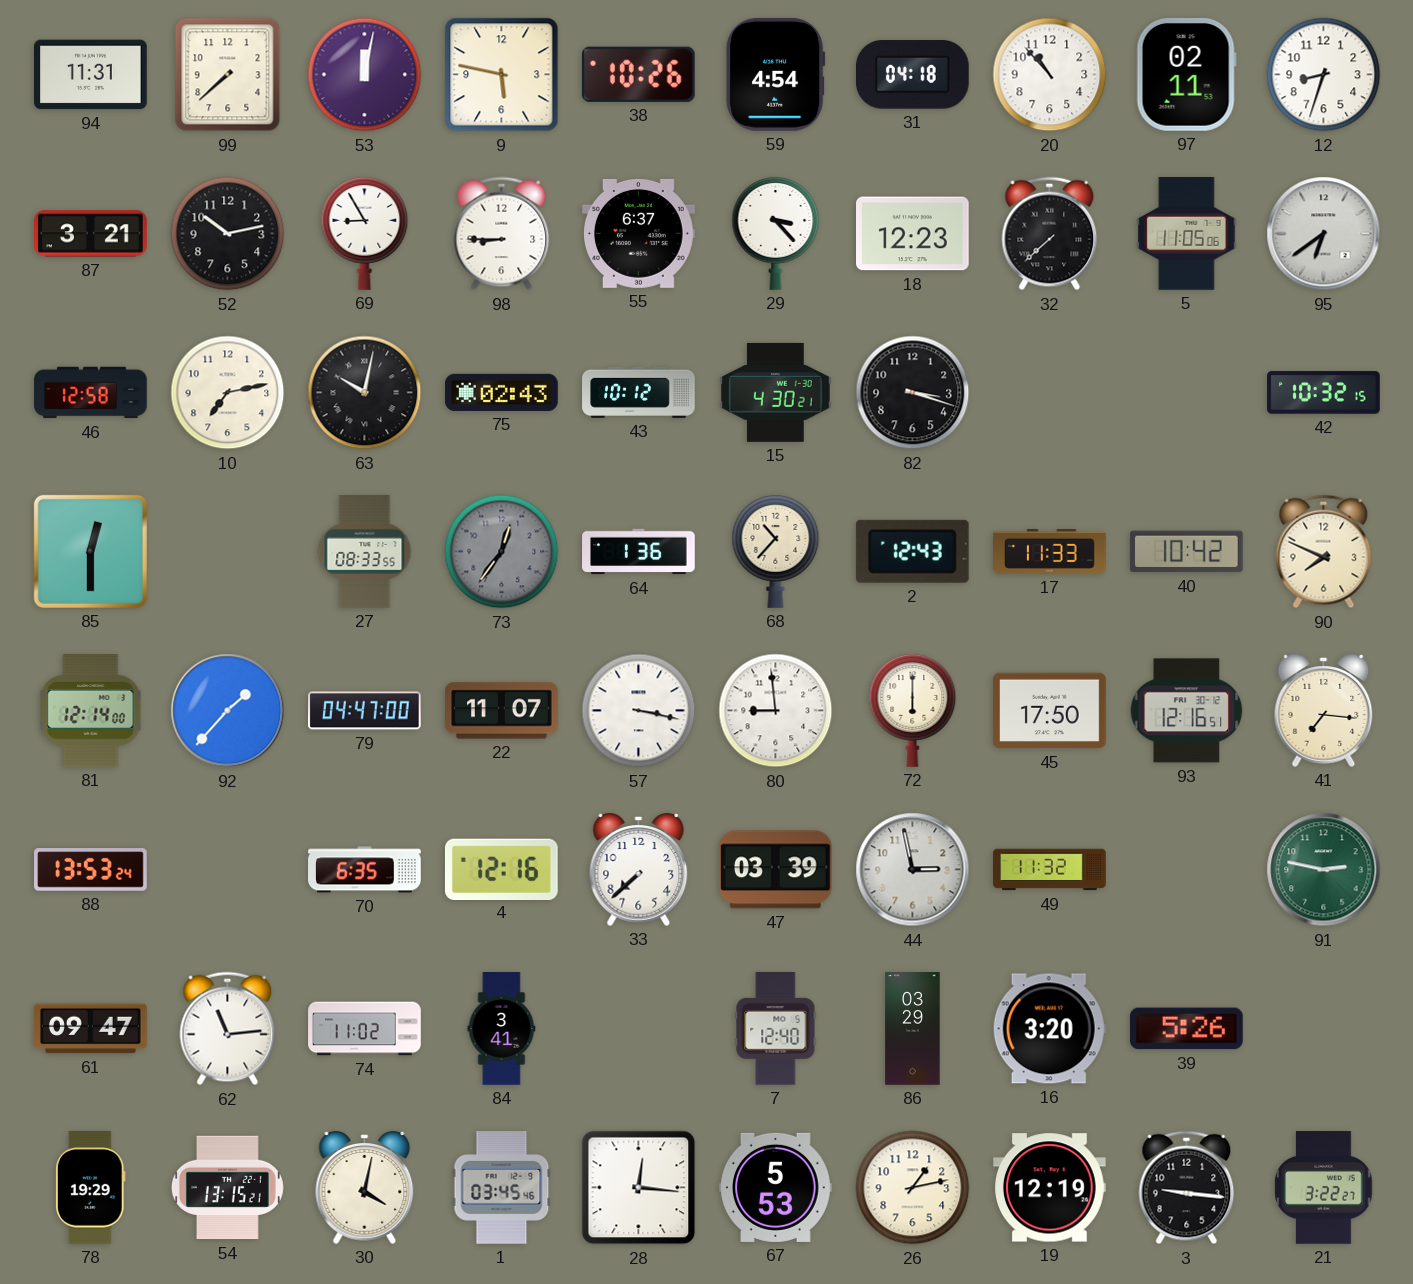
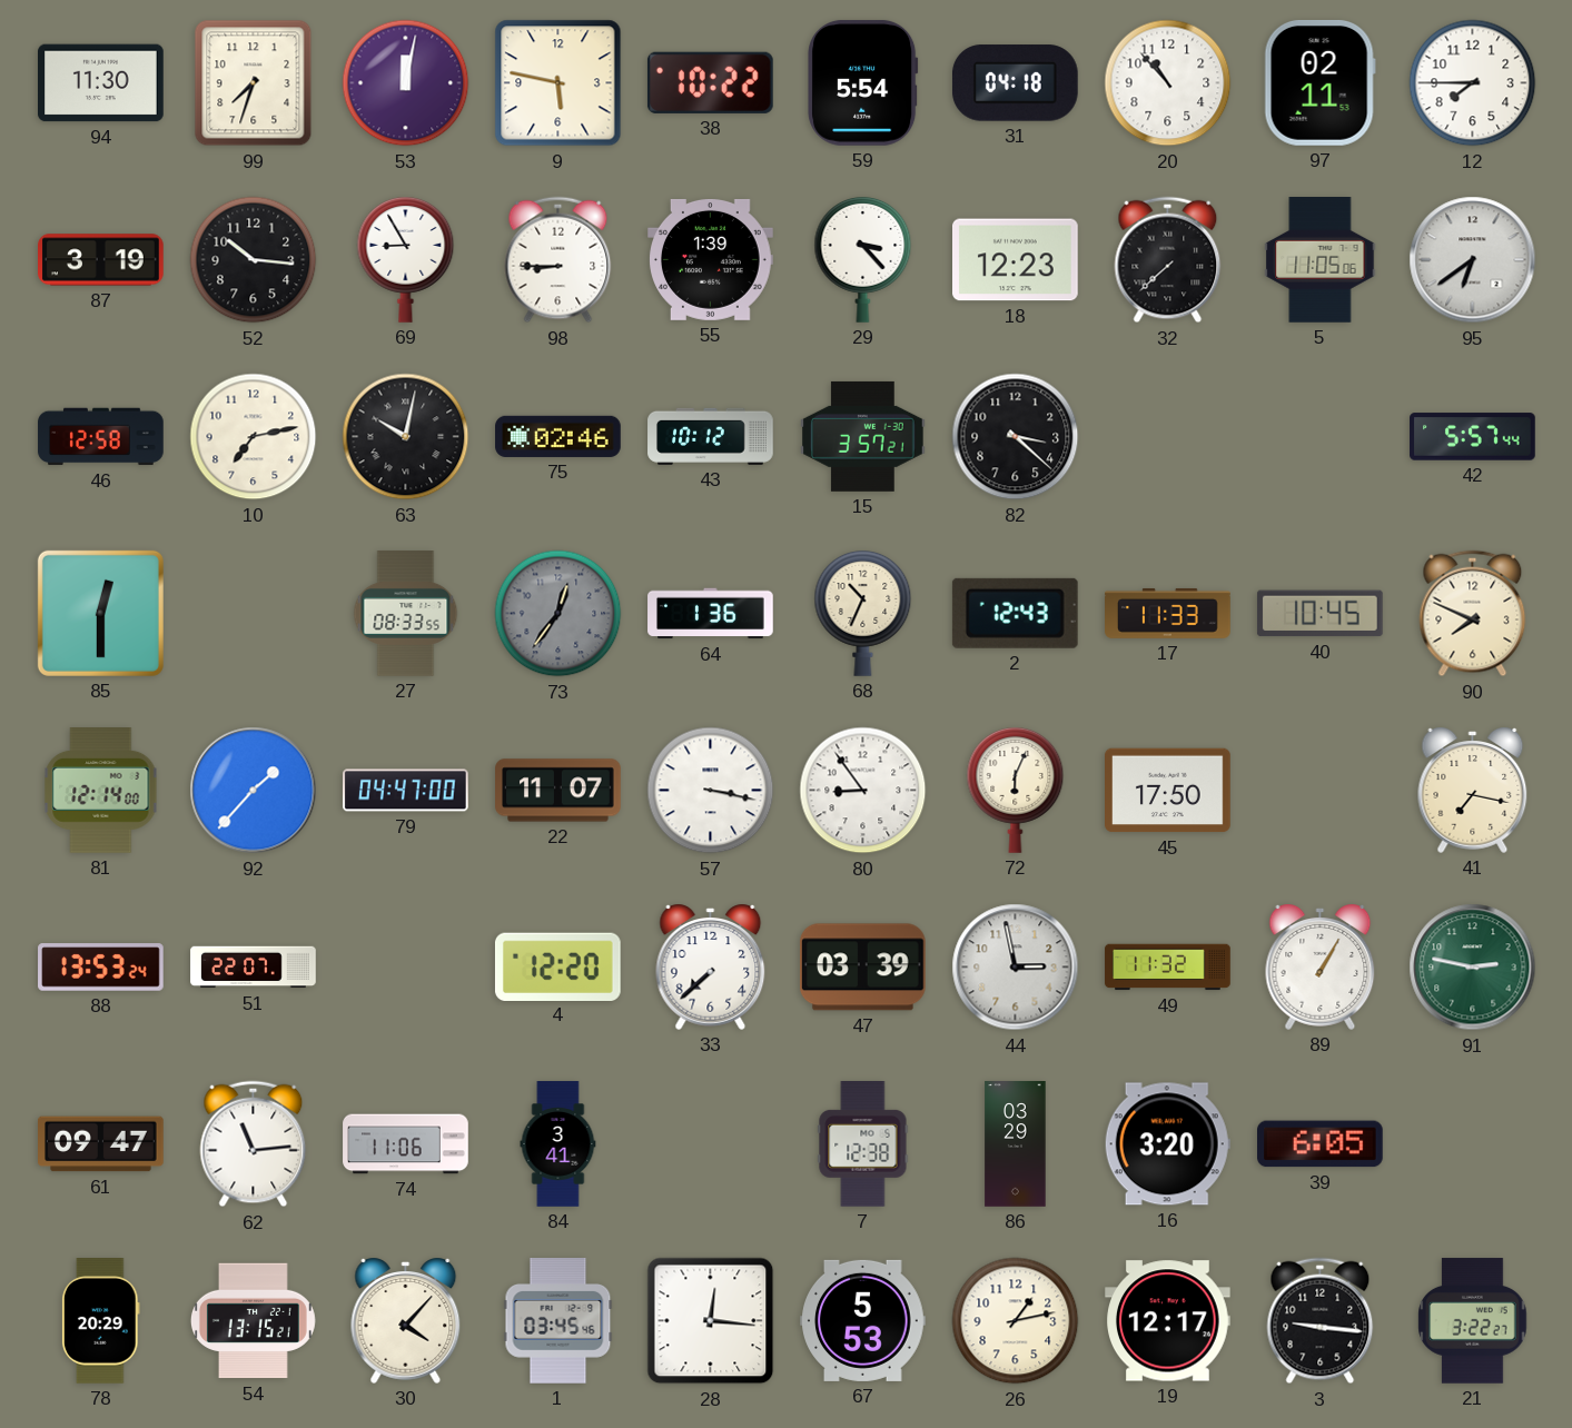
94: 11:31 -> 11:30 (101, 83)
99: 7:38 -> 7:33 (254, 83)
38: 10:26 -> 10:22 (710, 82)
59: 4:54 -> 5:54 (863, 83)
12: 8:33 -> 7:45 (1473, 83)
87: 3:21 -> 3:19 (101, 260)
52: 10:13 -> 10:16 (254, 260)
55: 6:37 -> 1:39 (711, 259)
75: 02:43 -> 02:46 (558, 436)
15: 4:30 -> 3:57 (863, 436)
82: 3:18 -> 3:22 (1016, 437)
42: 10:32 -> 5:57 (1473, 437)
68: 10:37 -> 10:34 (863, 614)
40: 10:42 -> 10:45 (1319, 614)
80: 8:59 -> 8:54 (863, 791)
72: 6:00 -> 6:04 (1016, 791)
93: 12:16 -> none (1187, 711)
41: 7:16 -> 7:17 (1473, 790)
51: none -> 22:07 (254, 968)
70: 6:35 -> none (365, 870)
4: 12:16 -> 12:20 (557, 966)
89: none -> 1:05 (1321, 966)
74: 11:02 -> 11:06 (406, 1144)
7: 12:40 -> 12:38 (863, 1144)
39: 5:26 -> 6:05 (1321, 1144)
78: 19:29 -> 20:29 (101, 1321)
30: 4:02 -> 4:07 (406, 1320)
19: 12:19 -> 12:17 (1168, 1321)
